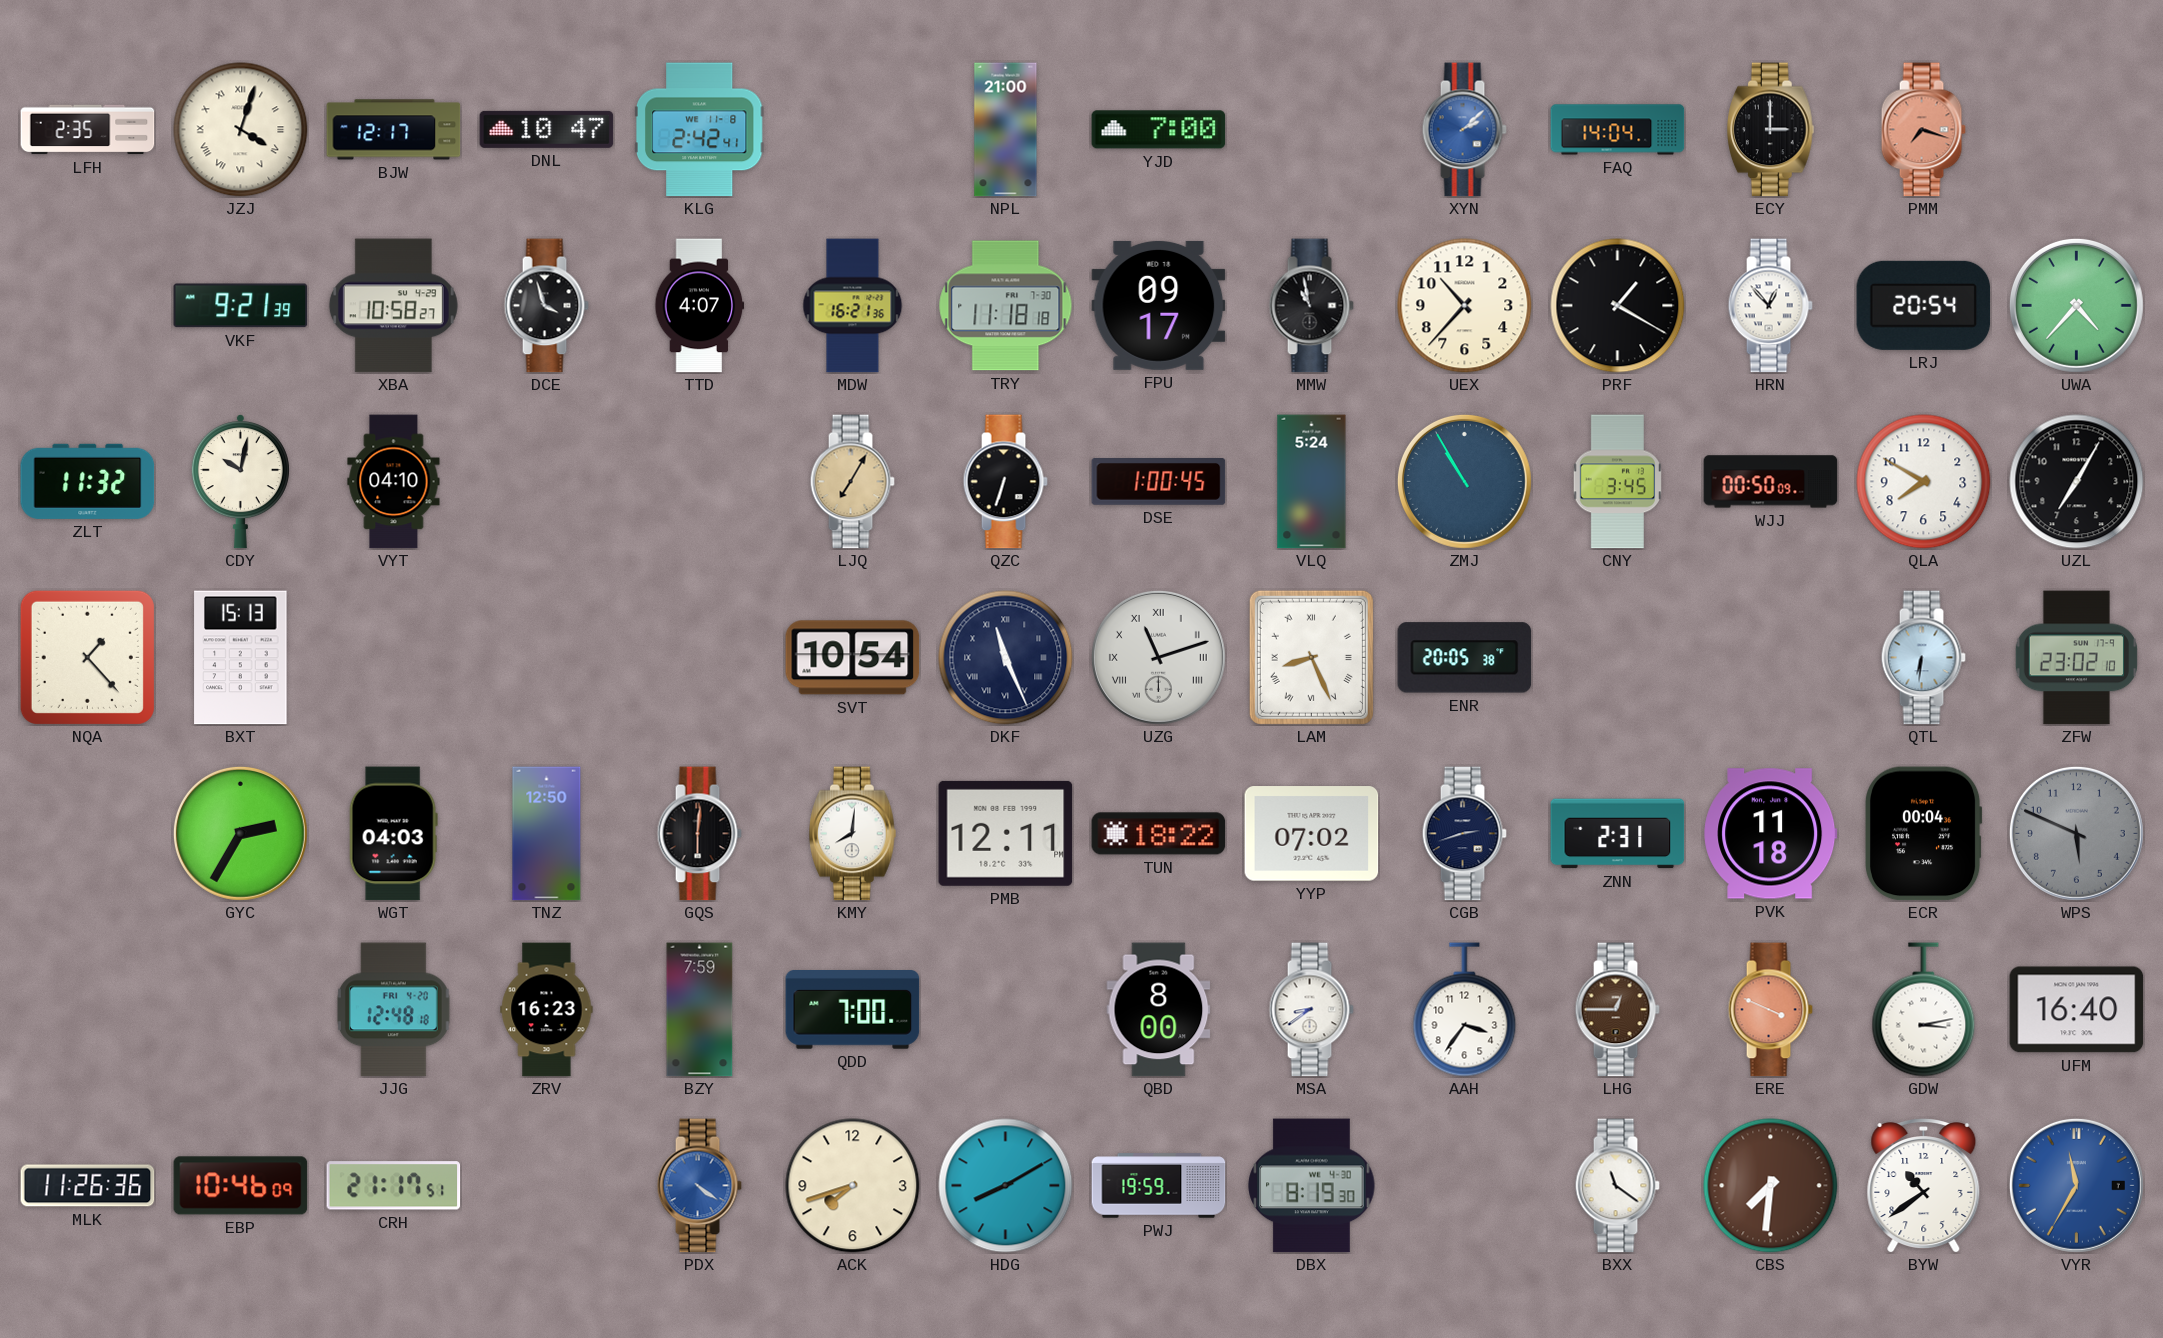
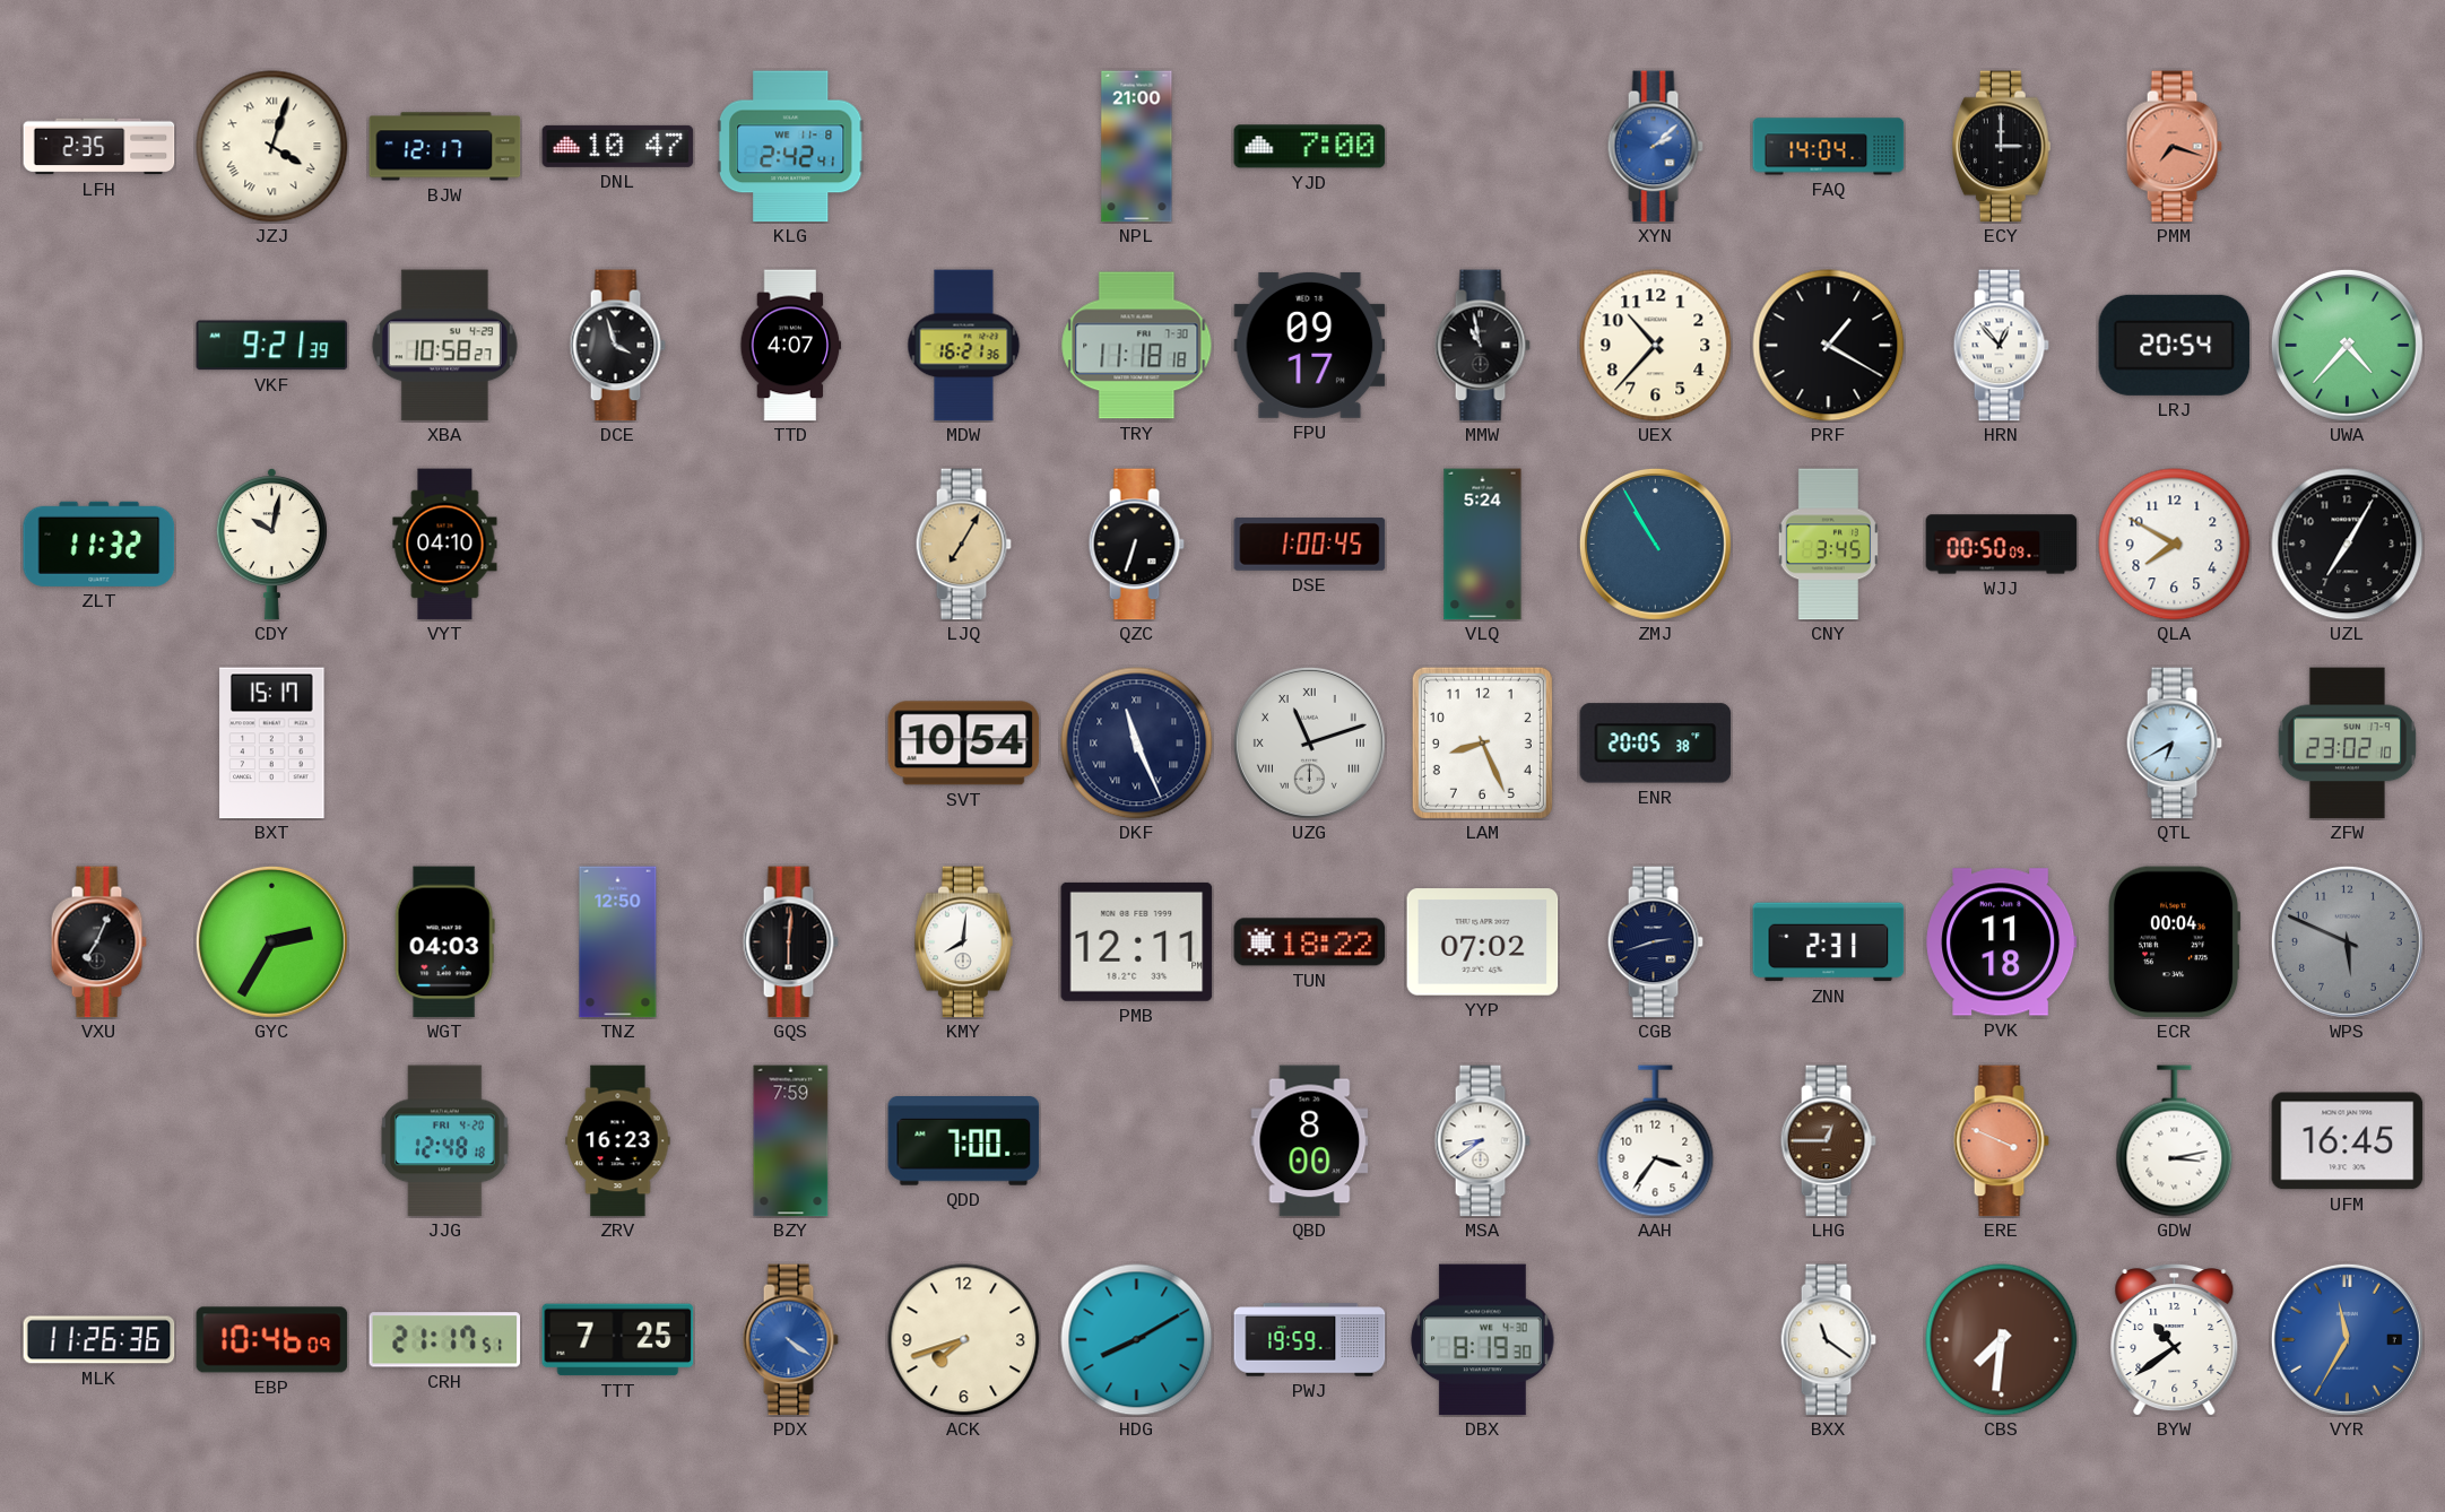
NQA: 1:23 -> none (87, 657)
BXT: 15:13 -> 15:17 (272, 744)
LAM numerals: Roman -> Arabic (1482, 742)
QTL: 6:31 -> 6:40 (2174, 744)
VXU: none -> 7:04 (98, 942)
UFM: 16:40 -> 16:45 (2348, 1141)
TTT: none -> 7:25 (618, 1340)
